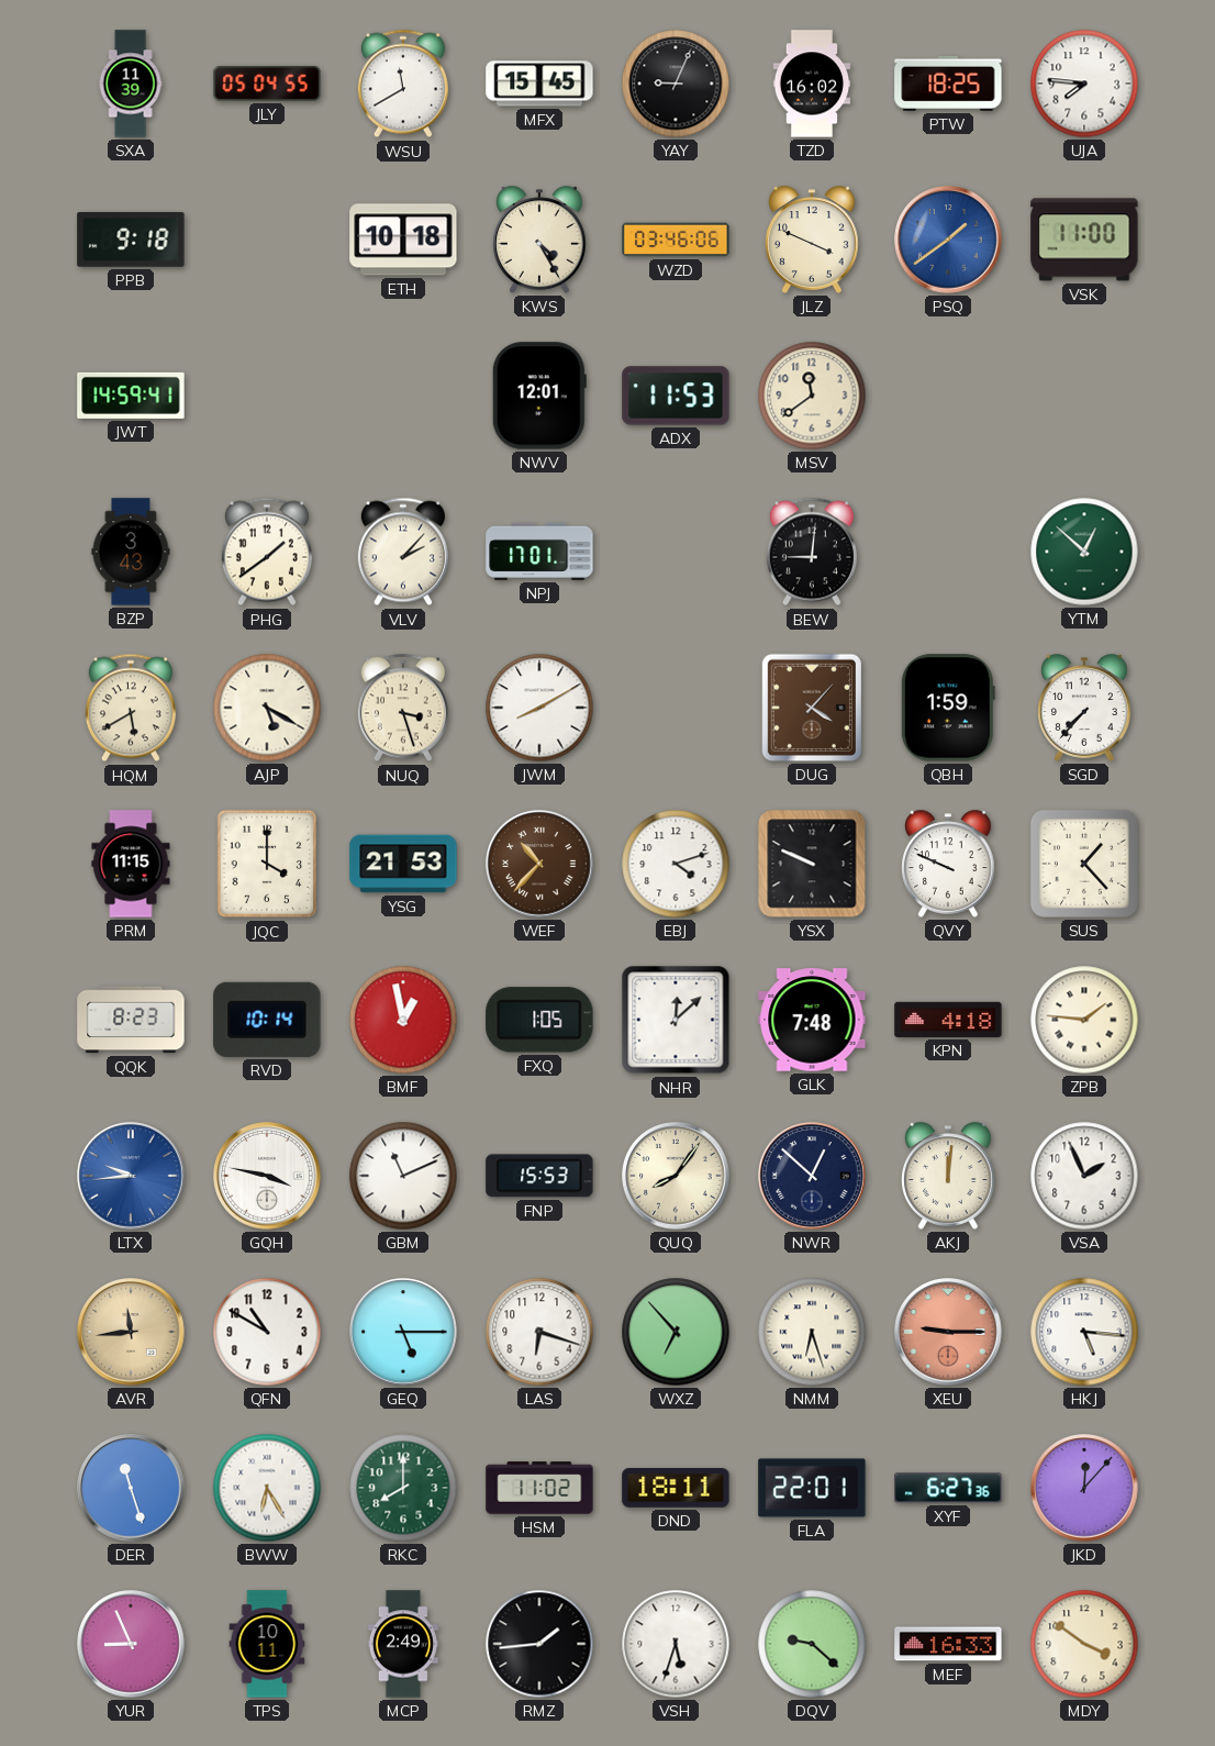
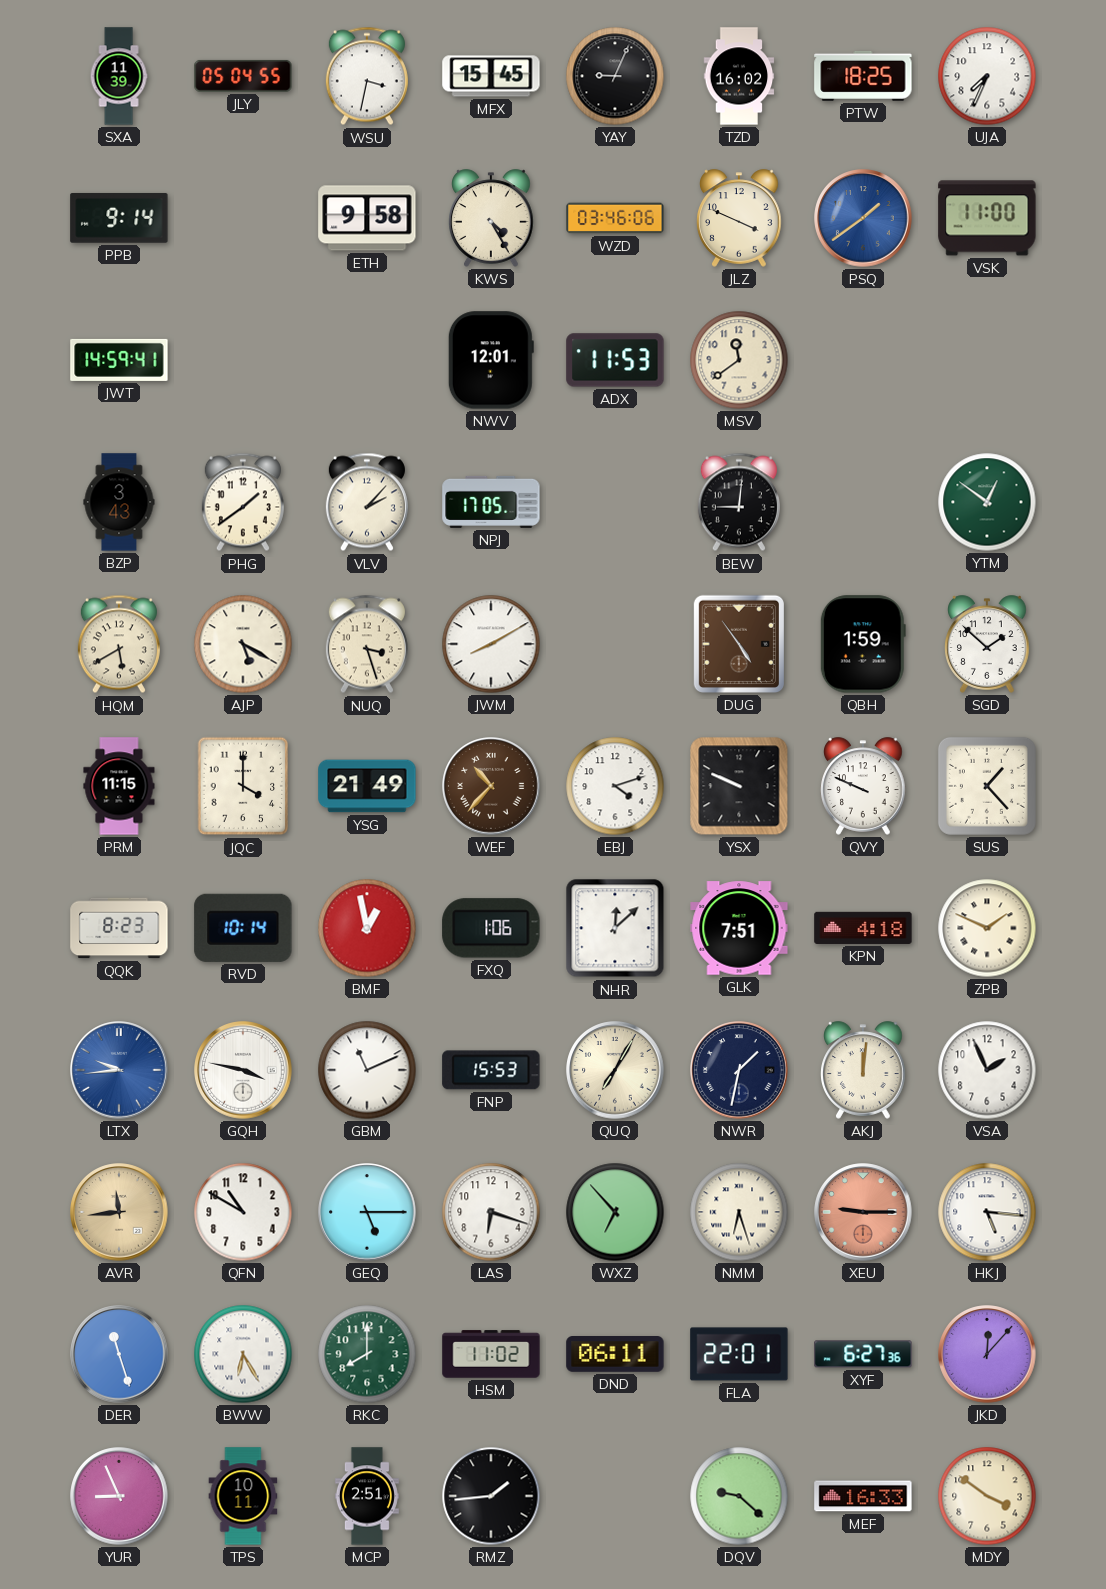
WSU: 11:40 -> 3:32 (367, 76)
UJA: 7:46 -> 7:34 (987, 76)
PPB: 9:18 -> 9:14 (119, 218)
ETH: 10:18 -> 9:58 (367, 218)
NPJ: 17:01 -> 17:05 (491, 502)
YTM: 12:52 -> 12:51 (987, 502)
DUG: 4:07 -> 4:54 (739, 644)
SGD: 7:37 -> 1:52 (987, 644)
YSG: 21:53 -> 21:49 (367, 786)
FXQ: 1:05 -> 1:06 (491, 928)
GLK: 7:48 -> 7:51 (739, 928)
ZPB: 1:46 -> 1:49 (987, 928)
QUQ: 8:06 -> 7:05 (615, 1070)
NWR: 12:52 -> 1:32 (739, 1070)
DND: 18:11 -> 06:11 (615, 1355)
MCP: 2:49 -> 2:51 (367, 1496)
VSH: 5:33 -> none (676, 1644)
